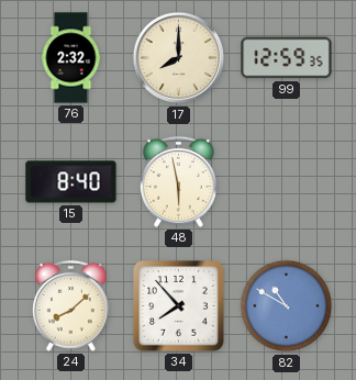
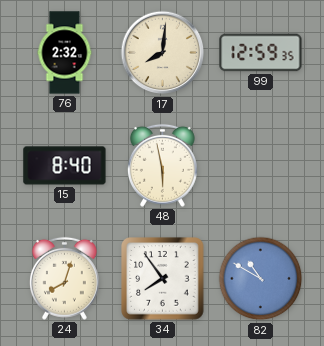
17: 8:00 -> 8:01 (163, 53)
24: 8:08 -> 8:03 (64, 278)
34: 7:53 -> 7:54 (163, 279)
